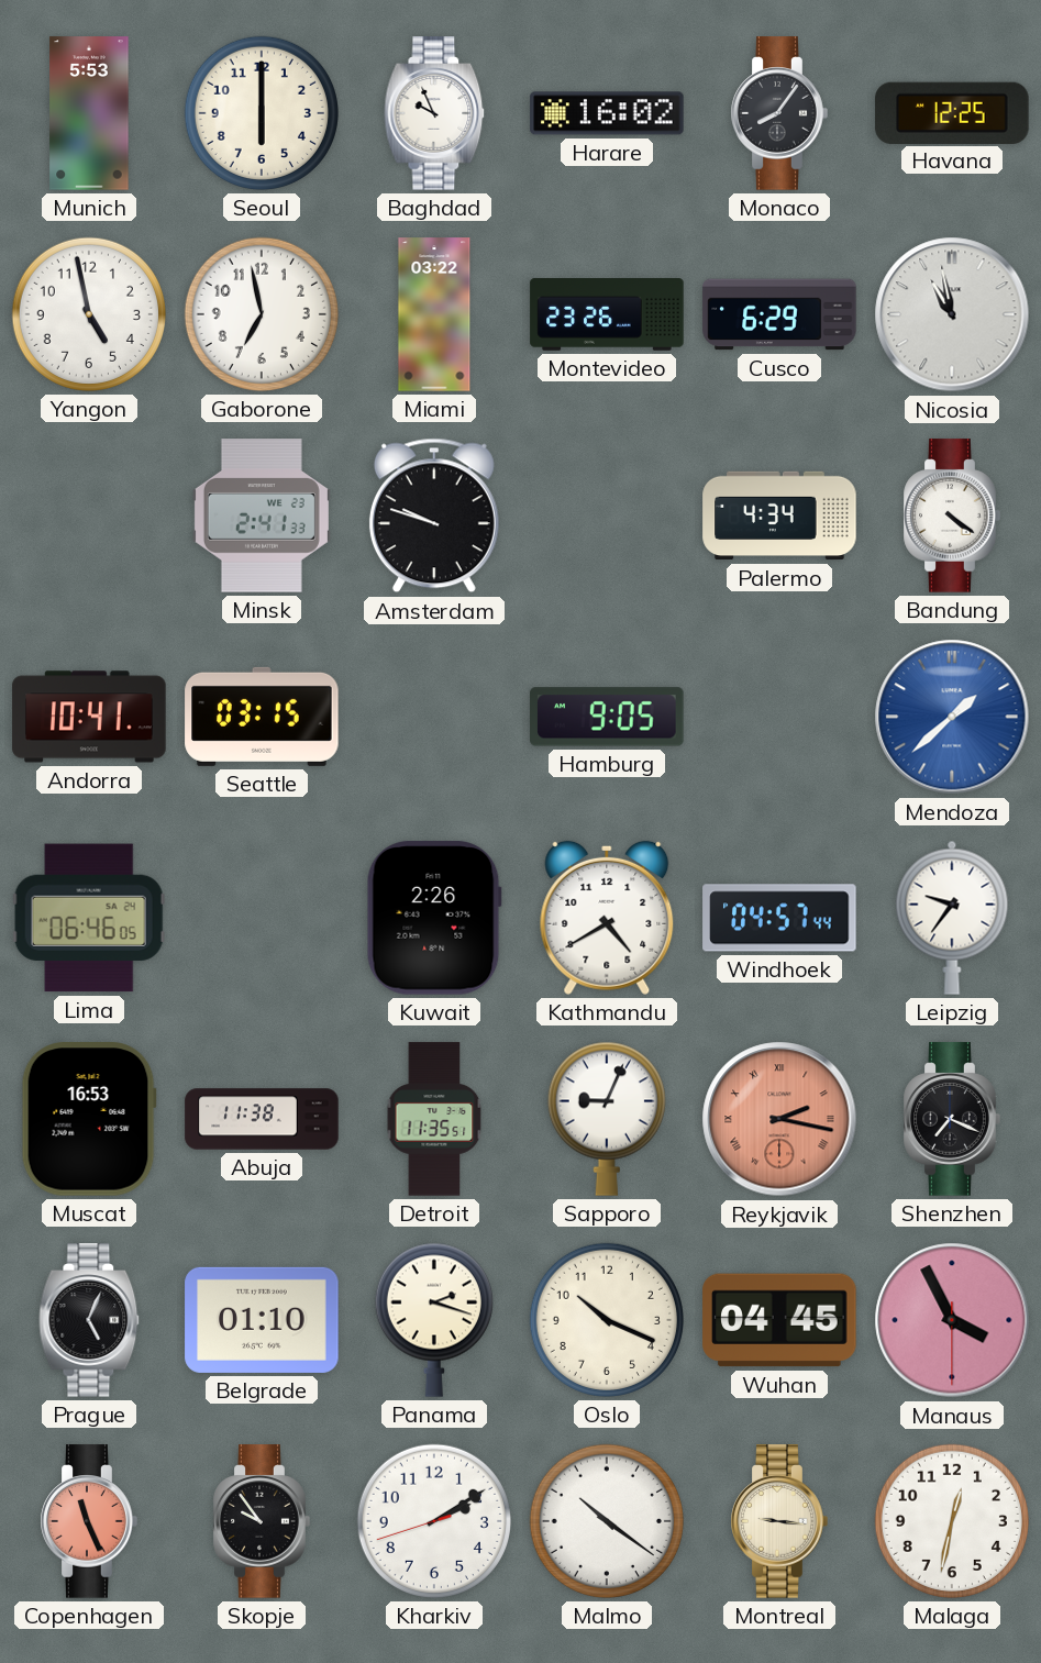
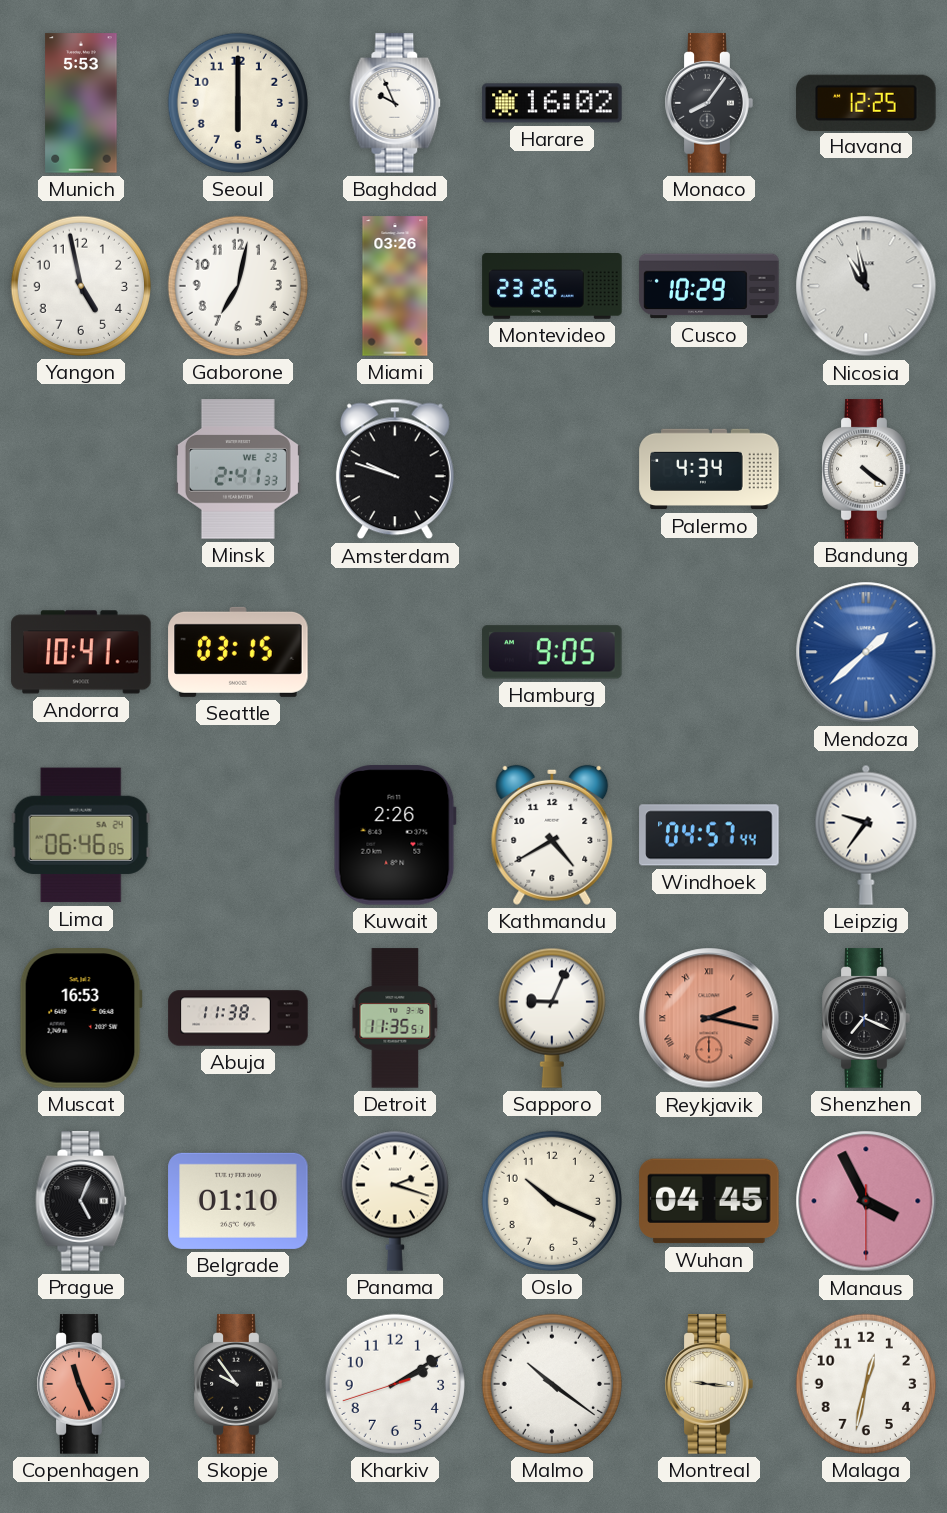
Gaborone: 6:58 -> 7:02 (238, 286)
Miami: 03:22 -> 03:26 (395, 286)
Cusco: 6:29 -> 10:29 (709, 286)
